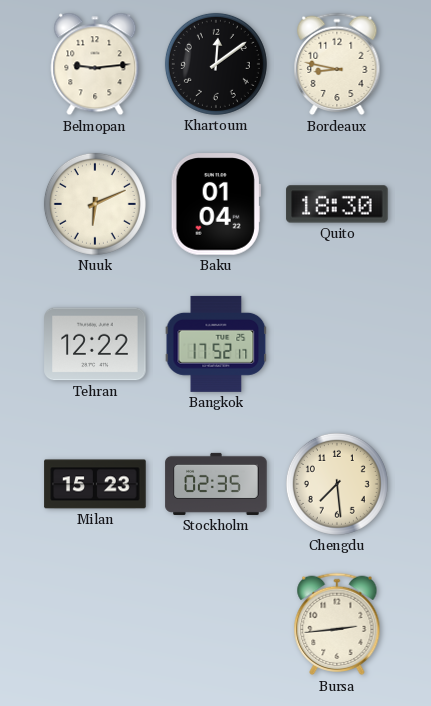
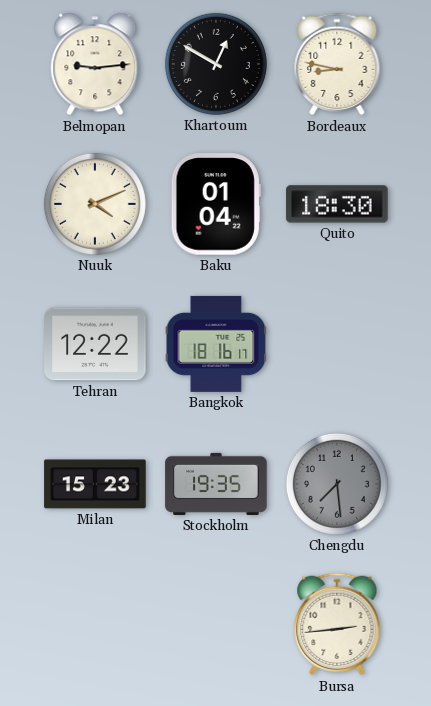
Khartoum: 12:09 -> 12:50 (216, 64)
Nuuk: 6:11 -> 4:11 (95, 204)
Bangkok: 17:52 -> 18:16 (216, 344)
Stockholm: 02:35 -> 19:35 (216, 484)
Chengdu dial: cream -> grey (337, 484)
